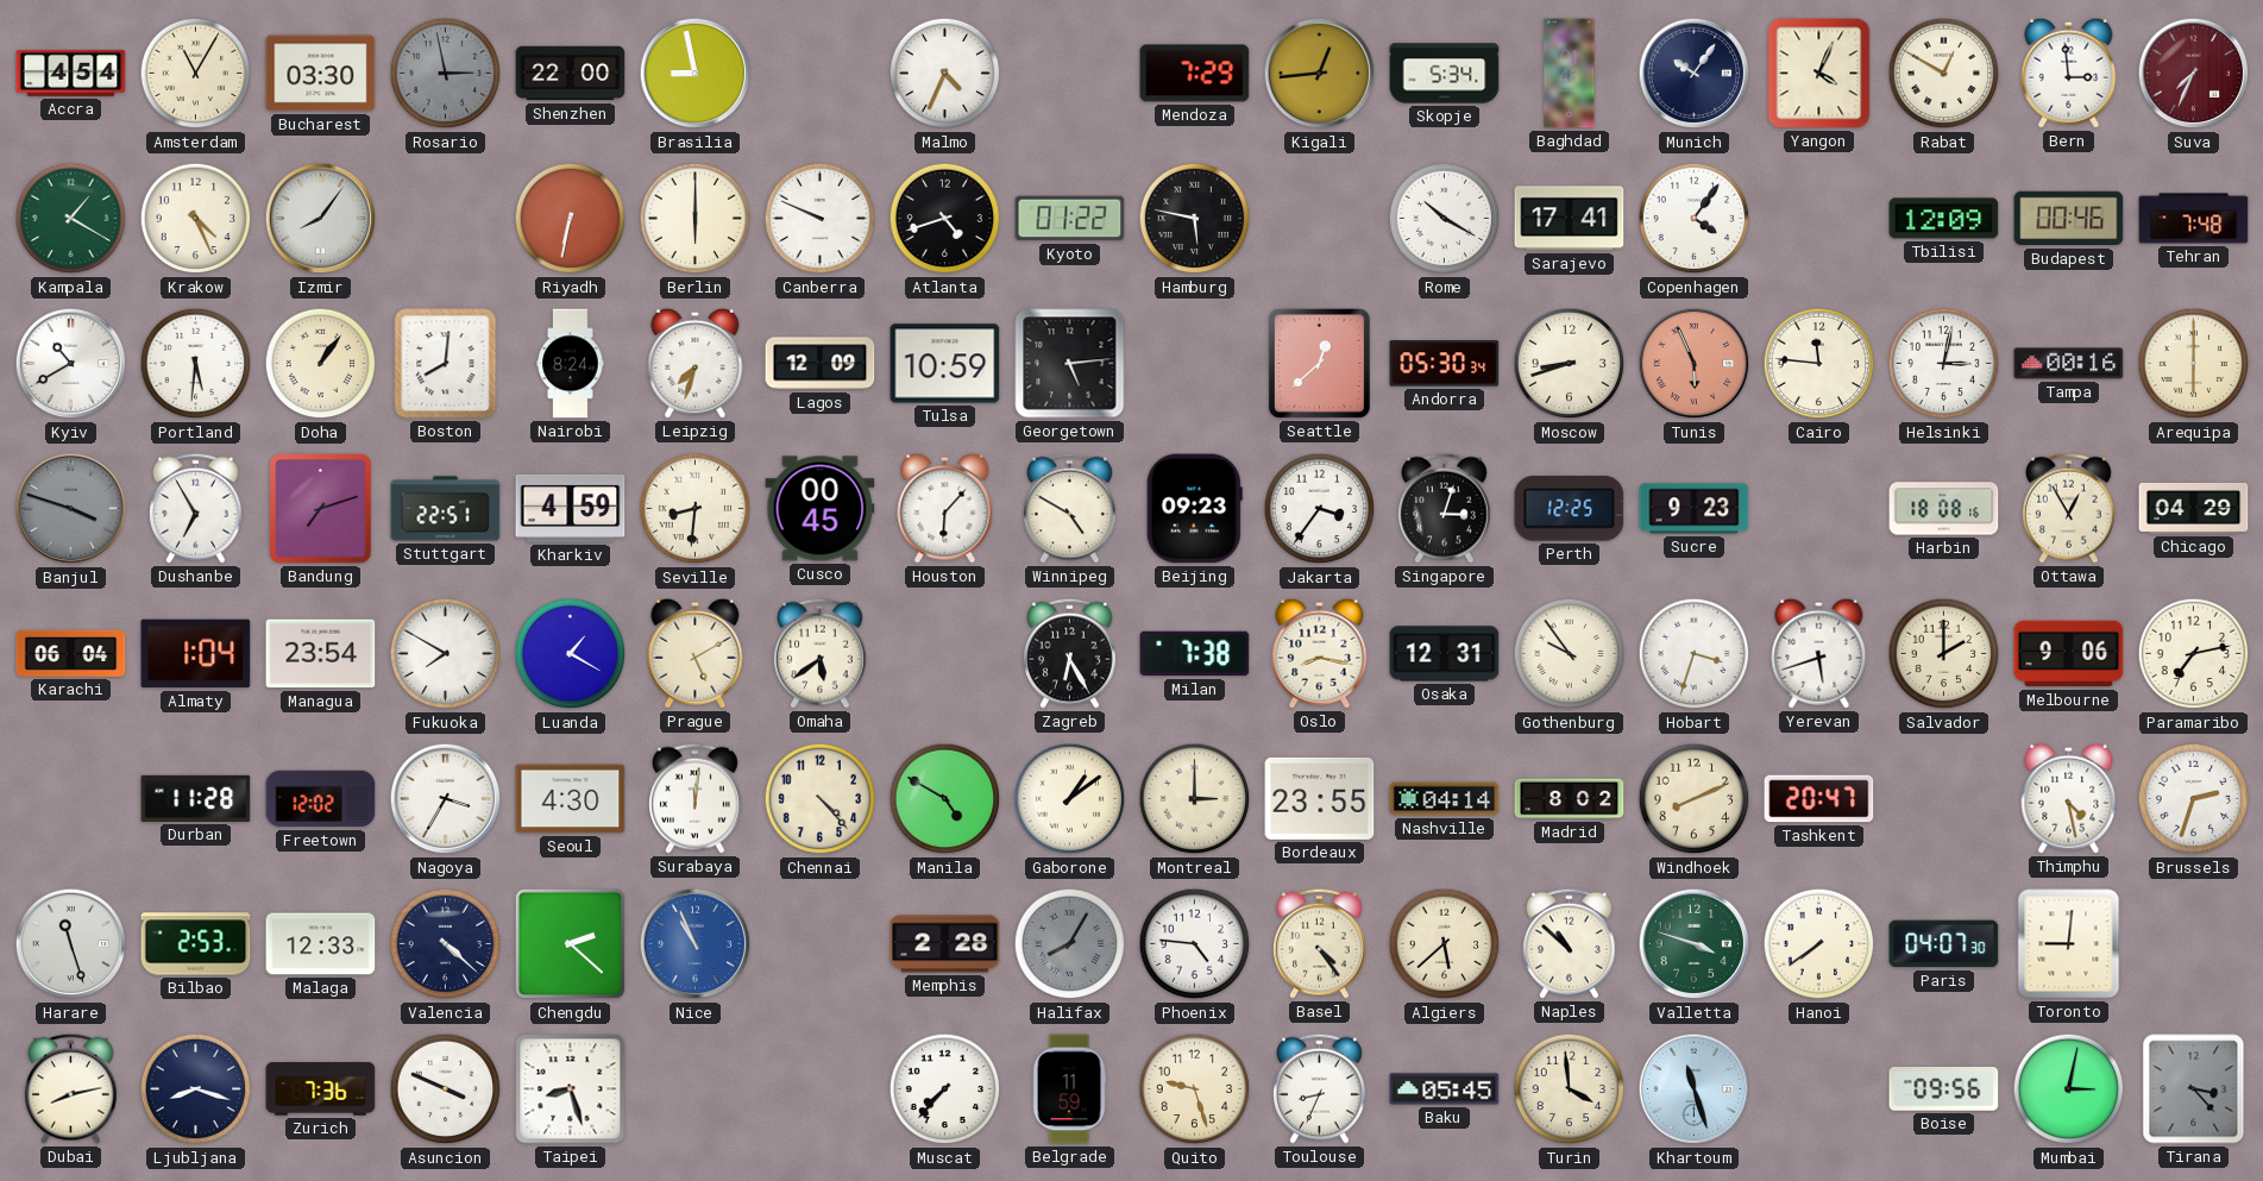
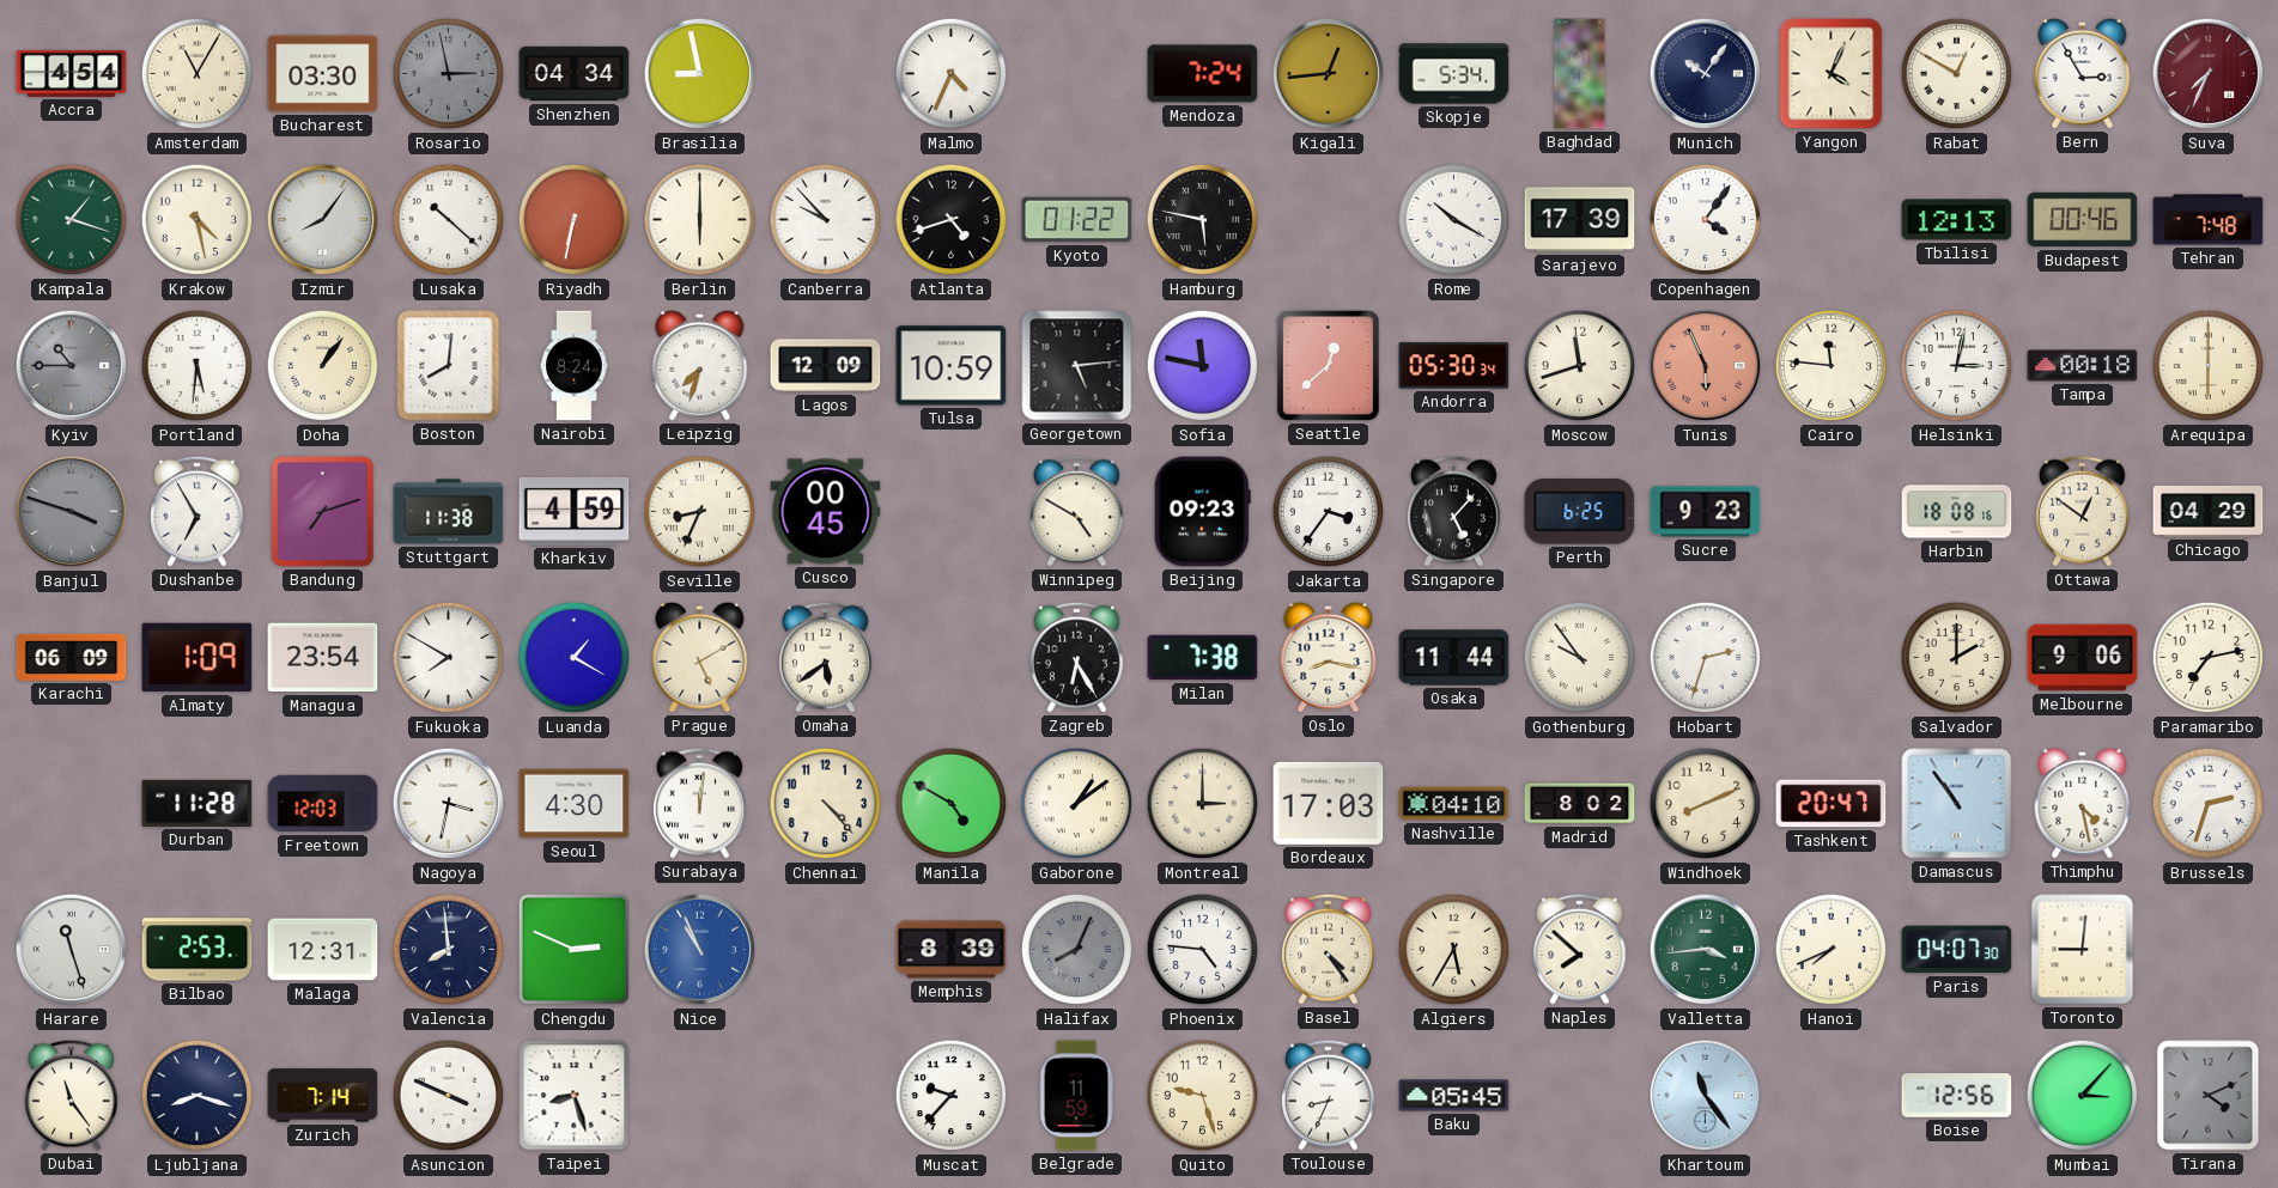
Shenzhen: 22:00 -> 04:34 (575, 74)
Mendoza: 7:29 -> 7:24 (1203, 74)
Bern: 2:59 -> 2:55 (2083, 73)
Kampala: 1:20 -> 1:18 (72, 220)
Krakow: 4:26 -> 4:28 (198, 220)
Lusaka: none -> 10:22 (449, 220)
Canberra: 9:49 -> 9:53 (826, 220)
Sarajevo: 17:41 -> 17:39 (1580, 220)
Tbilisi: 12:09 -> 12:13 (1957, 220)
Kyiv: 10:40 -> 10:45 (72, 366)
Kyiv dial: white -> grey (72, 366)
Sofia: none -> 11:47 (1203, 366)
Moscow: 8:42 -> 11:42 (1580, 366)
Tampa: 00:16 -> 00:18 (2083, 366)
Stuttgart: 22:51 -> 11:38 (449, 512)
Seville: 8:31 -> 8:34 (700, 512)
Houston: 6:07 -> none (945, 508)
Singapore: 3:03 -> 5:07 (1454, 511)
Perth: 12:25 -> 6:25 (1580, 512)
Ottawa: 12:55 -> 12:51 (2083, 511)
Karachi: 06:04 -> 06:09 (72, 657)
Almaty: 1:04 -> 1:09 (198, 658)
Osaka: 12:31 -> 11:44 (1454, 658)
Hobart: 3:33 -> 2:33 (1706, 658)
Yerevan: 5:42 -> none (1819, 653)
Freetown: 12:02 -> 12:03 (323, 804)
Nagoya: 3:35 -> 3:32 (449, 804)
Bordeaux: 23:55 -> 17:03 (1329, 803)
Nashville: 04:14 -> 04:10 (1454, 804)
Damascus: none -> 10:54 (1957, 804)
Malaga: 12:33 -> 12:31 (323, 950)
Valencia: 4:22 -> 7:59 (449, 950)
Chengdu: 2:22 -> 2:49 (575, 950)
Memphis: 2:28 -> 8:39 (952, 950)
Halifax: 8:05 -> 8:04 (1077, 950)
Algiers: 5:38 -> 5:35 (1454, 950)
Naples: 10:52 -> 7:52 (1580, 949)
Valletta: 3:48 -> 3:44 (1706, 950)
Hanoi: 7:39 -> 7:41 (1831, 950)
Dubai: 8:13 -> 11:24 (72, 1095)
Zurich: 7:36 -> 7:14 (323, 1096)
Muscat: 7:37 -> 9:37 (952, 1096)
Turin: 3:59 -> none (1570, 1089)
Khartoum: 11:27 -> 11:24 (1706, 1096)
Boise: 09:56 -> 12:56 (1957, 1096)
Mumbai: 3:02 -> 3:07 (2083, 1096)
Tirana: 3:23 -> 4:11 (2209, 1096)
